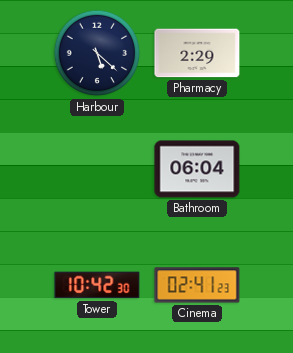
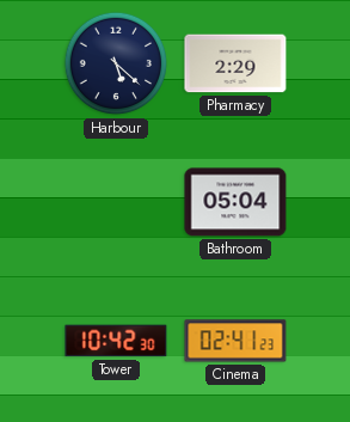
Bathroom: 06:04 -> 05:04 (235, 202)
